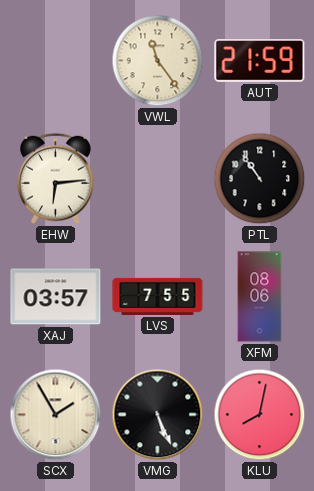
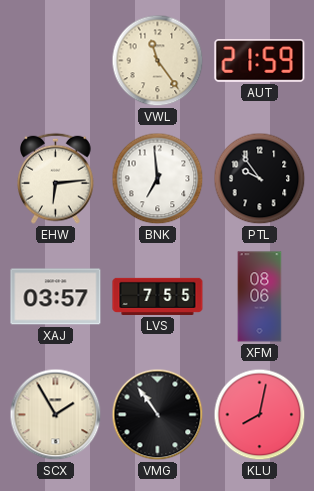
BNK: none -> 6:59 (158, 179)
PTL: 10:54 -> 9:54 (260, 179)
VMG: 5:26 -> 10:54 (158, 415)
